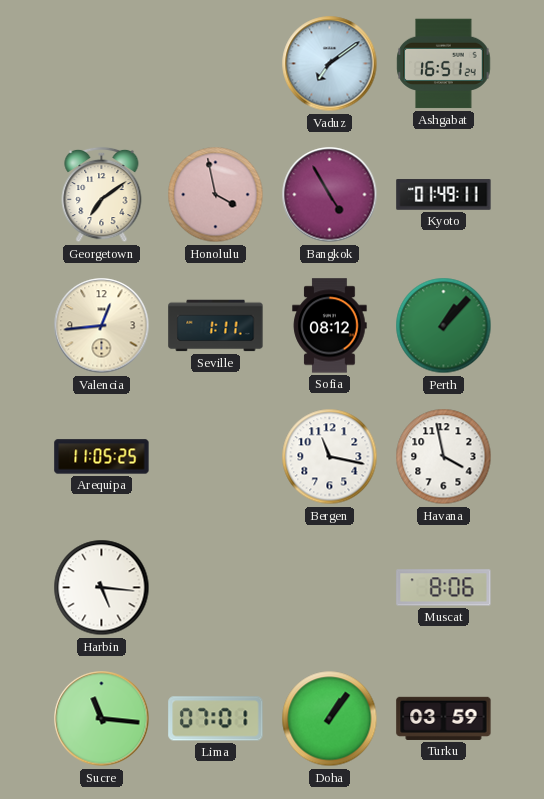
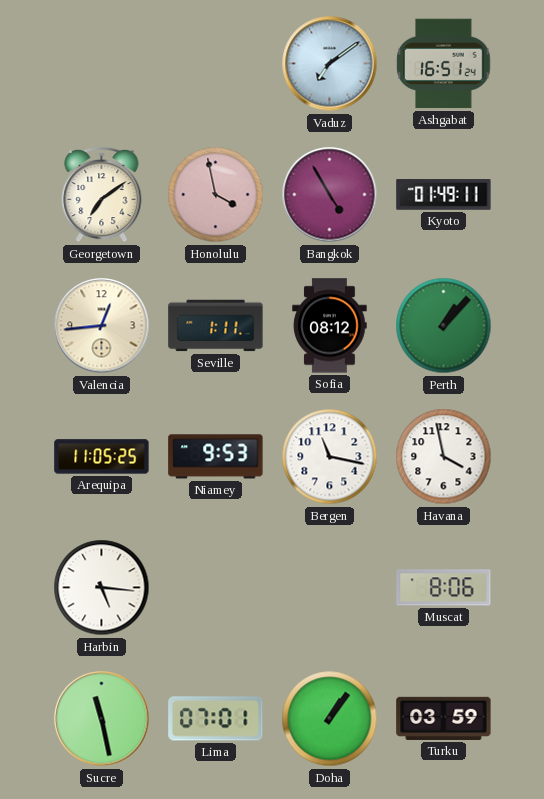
Niamey: none -> 9:53 (216, 457)
Sucre: 11:16 -> 11:28 (102, 719)
